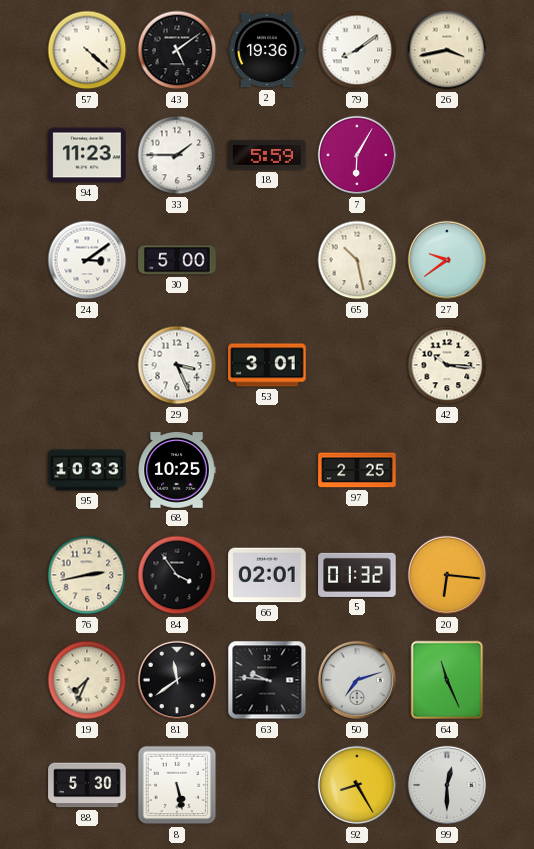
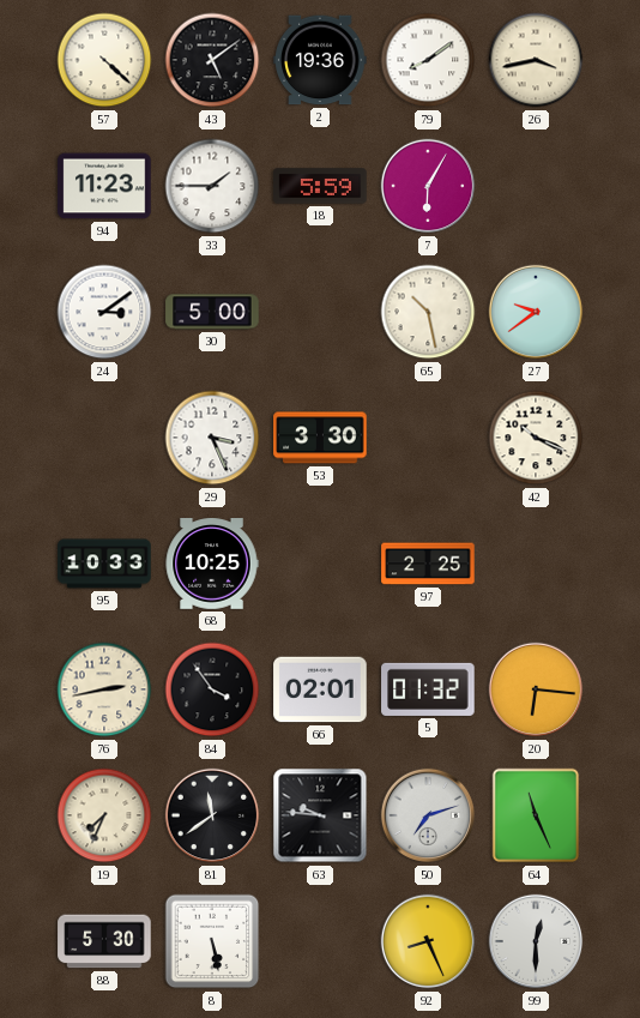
53: 3:01 -> 3:30 (320, 438)
42: 10:16 -> 10:19 (536, 438)
92: 8:25 -> 8:26 (428, 941)
